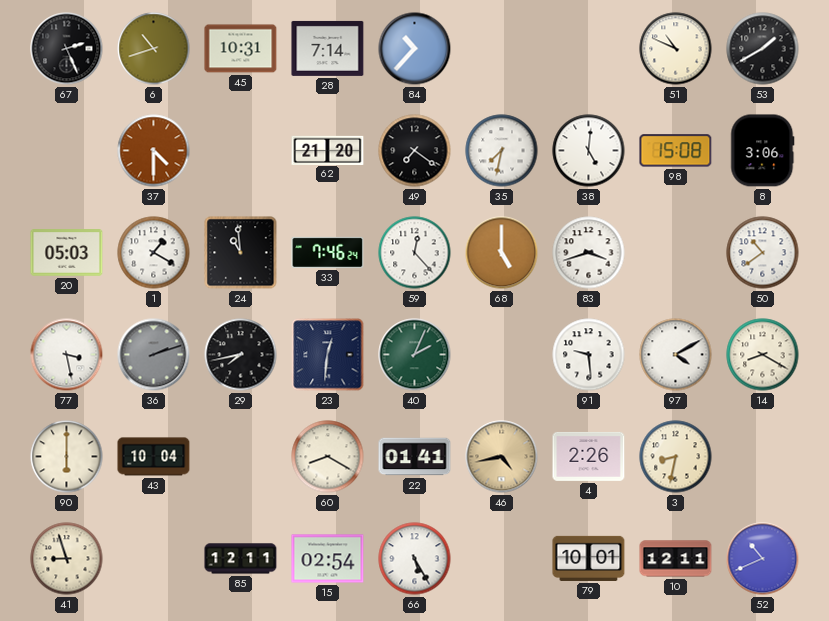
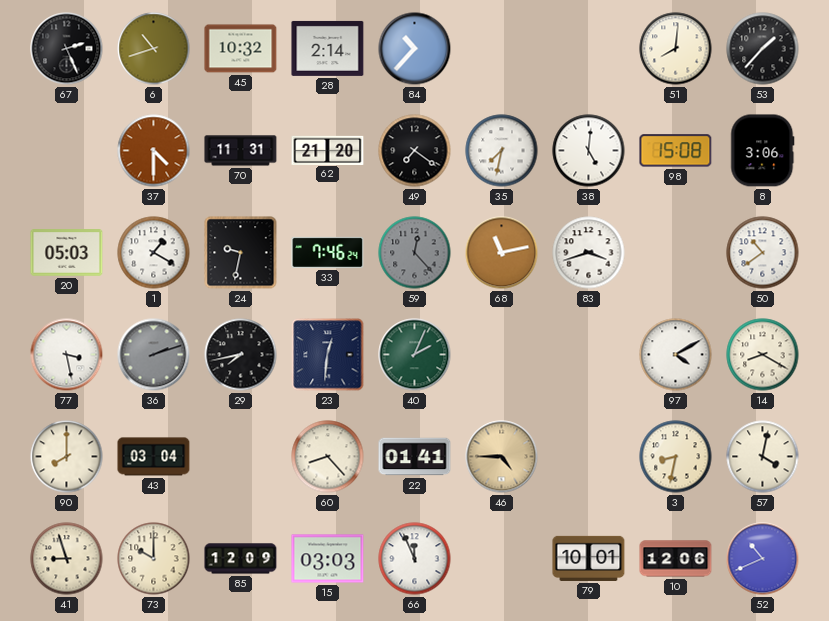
45: 10:31 -> 10:32 (241, 49)
28: 7:14 -> 2:14 (328, 48)
51: 10:49 -> 8:01 (676, 49)
53: 1:40 -> 1:37 (763, 49)
70: none -> 11:31 (241, 151)
24: 10:59 -> 9:32 (241, 253)
59 dial: white -> grey (415, 253)
68: 5:00 -> 11:13 (502, 253)
91: 9:29 -> none (589, 355)
90: 6:00 -> 8:00 (67, 457)
43: 10:04 -> 03:04 (154, 457)
60: 8:20 -> 8:23 (328, 457)
46: 4:43 -> 4:45 (502, 457)
4: 2:26 -> none (589, 456)
57: none -> 4:02 (763, 457)
73: none -> 10:00 (154, 559)
85: 12:11 -> 12:09 (241, 559)
15: 02:54 -> 03:03 (328, 559)
66: 5:25 -> 11:56 (415, 559)
10: 12:11 -> 12:06 (676, 559)
